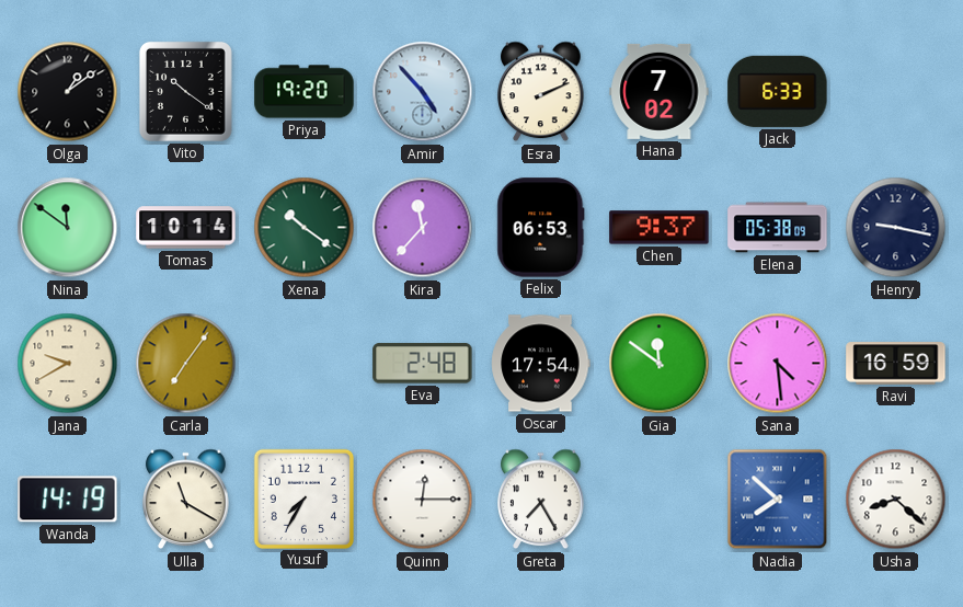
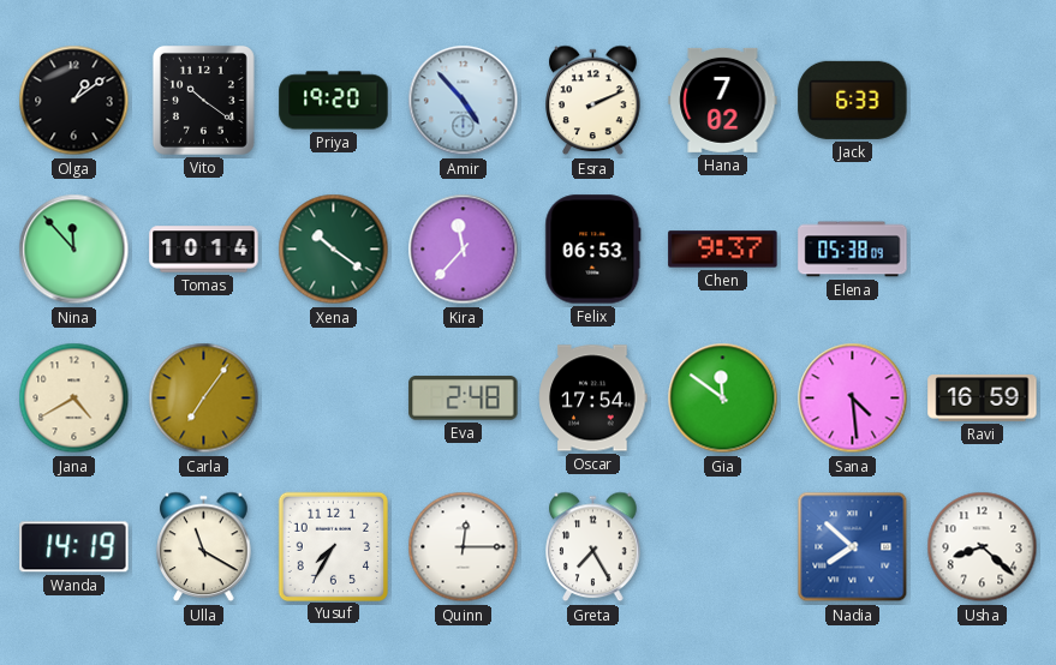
Nina: 11:51 -> 11:53 (74, 250)
Henry: 9:17 -> none (896, 228)
Jana: 9:40 -> 4:40 (74, 399)
